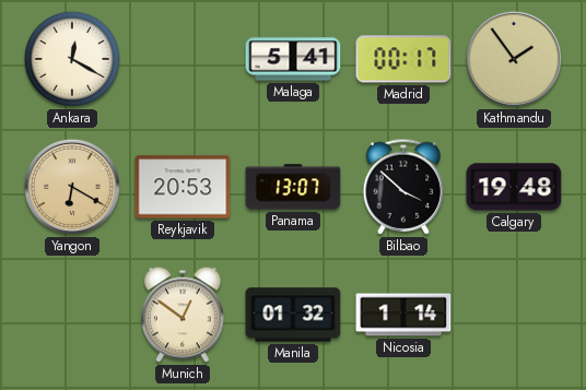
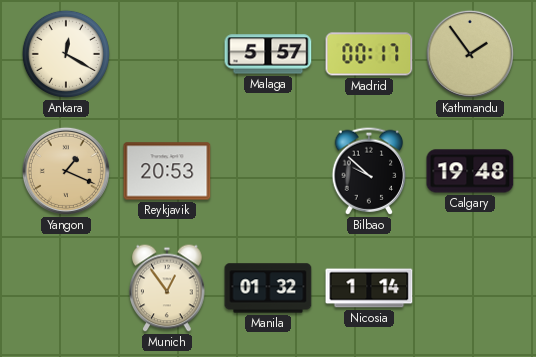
Malaga: 5:41 -> 5:57 (268, 54)
Yangon: 6:20 -> 1:19 (66, 171)
Panama: 13:07 -> none (293, 187)
Bilbao: 3:52 -> 9:52 (369, 171)
Munich: 12:51 -> 12:54 (167, 288)
